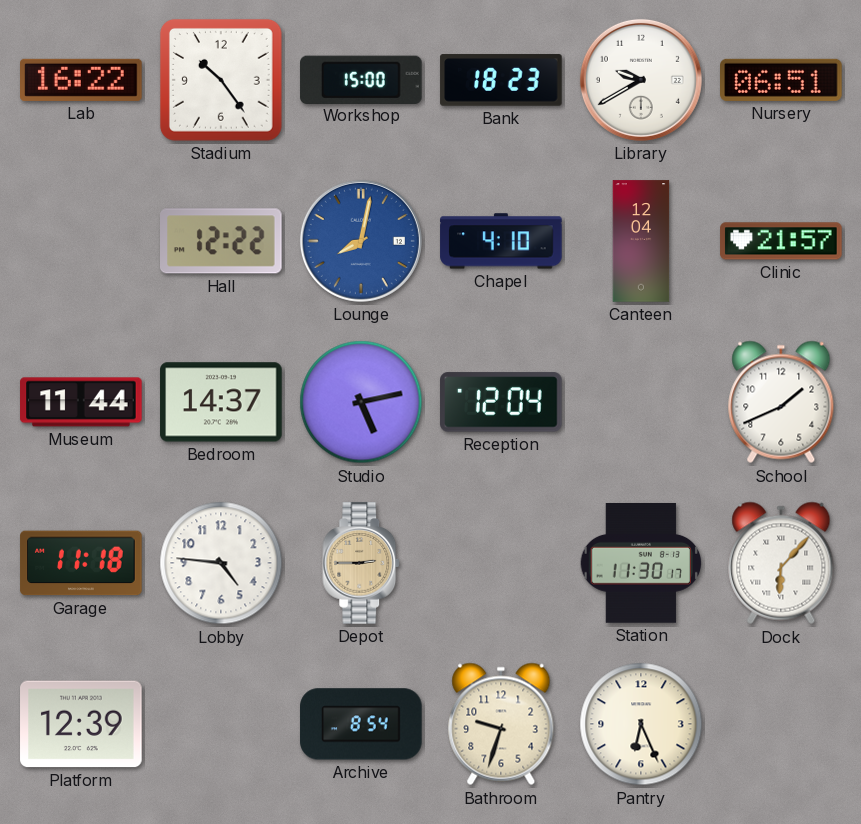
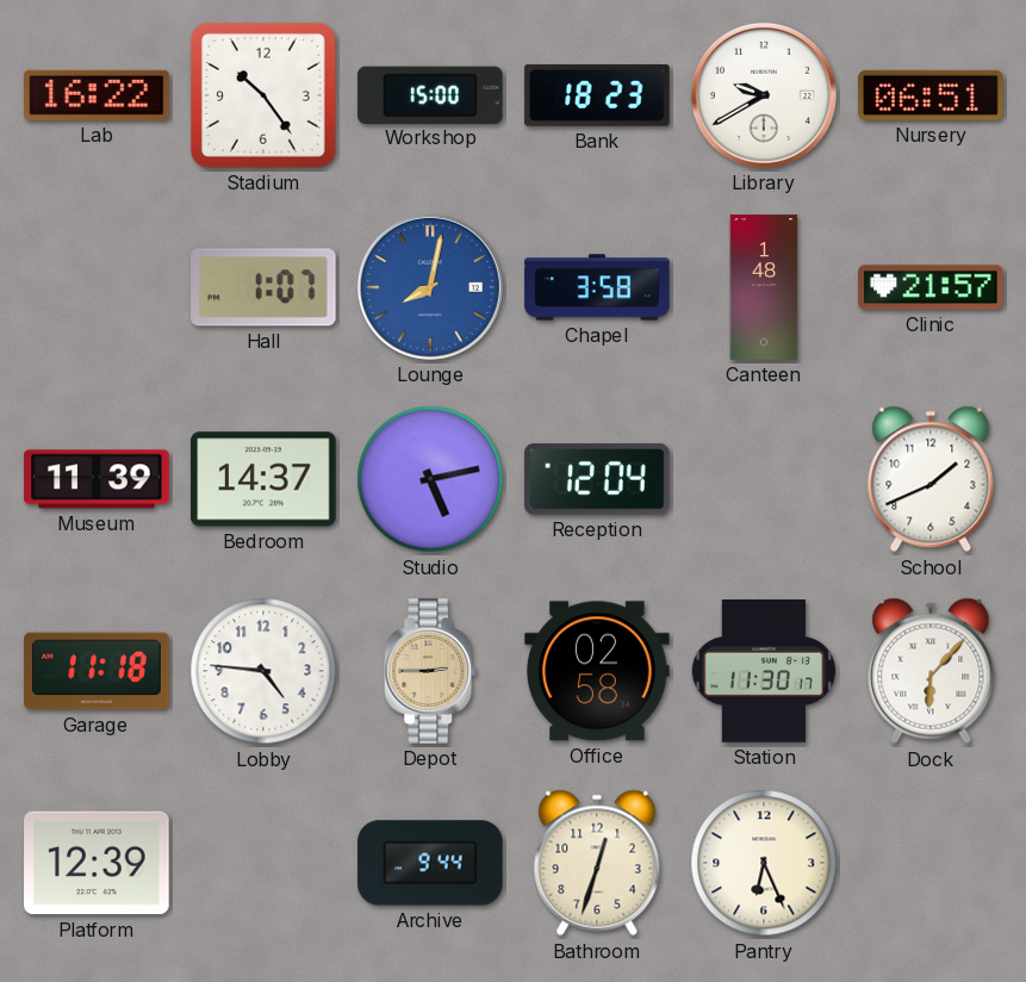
Hall: 12:22 -> 1:07 (265, 287)
Chapel: 4:10 -> 3:58 (597, 287)
Canteen: 12:04 -> 1:48 (764, 287)
Museum: 11:44 -> 11:39 (97, 479)
Office: none -> 02:58 (597, 671)
Archive: 8:54 -> 9:44 (430, 863)
Bathroom: 9:33 -> 12:33 (597, 863)
